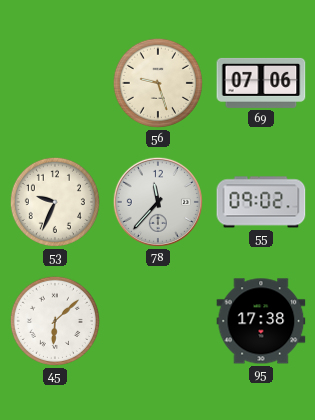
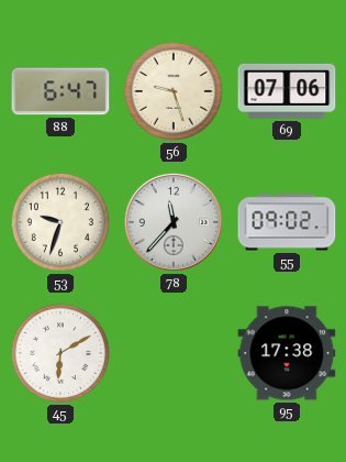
88: none -> 6:47 (60, 91)
53: 9:34 -> 9:33 (60, 222)
45: 6:08 -> 6:10 (60, 353)
